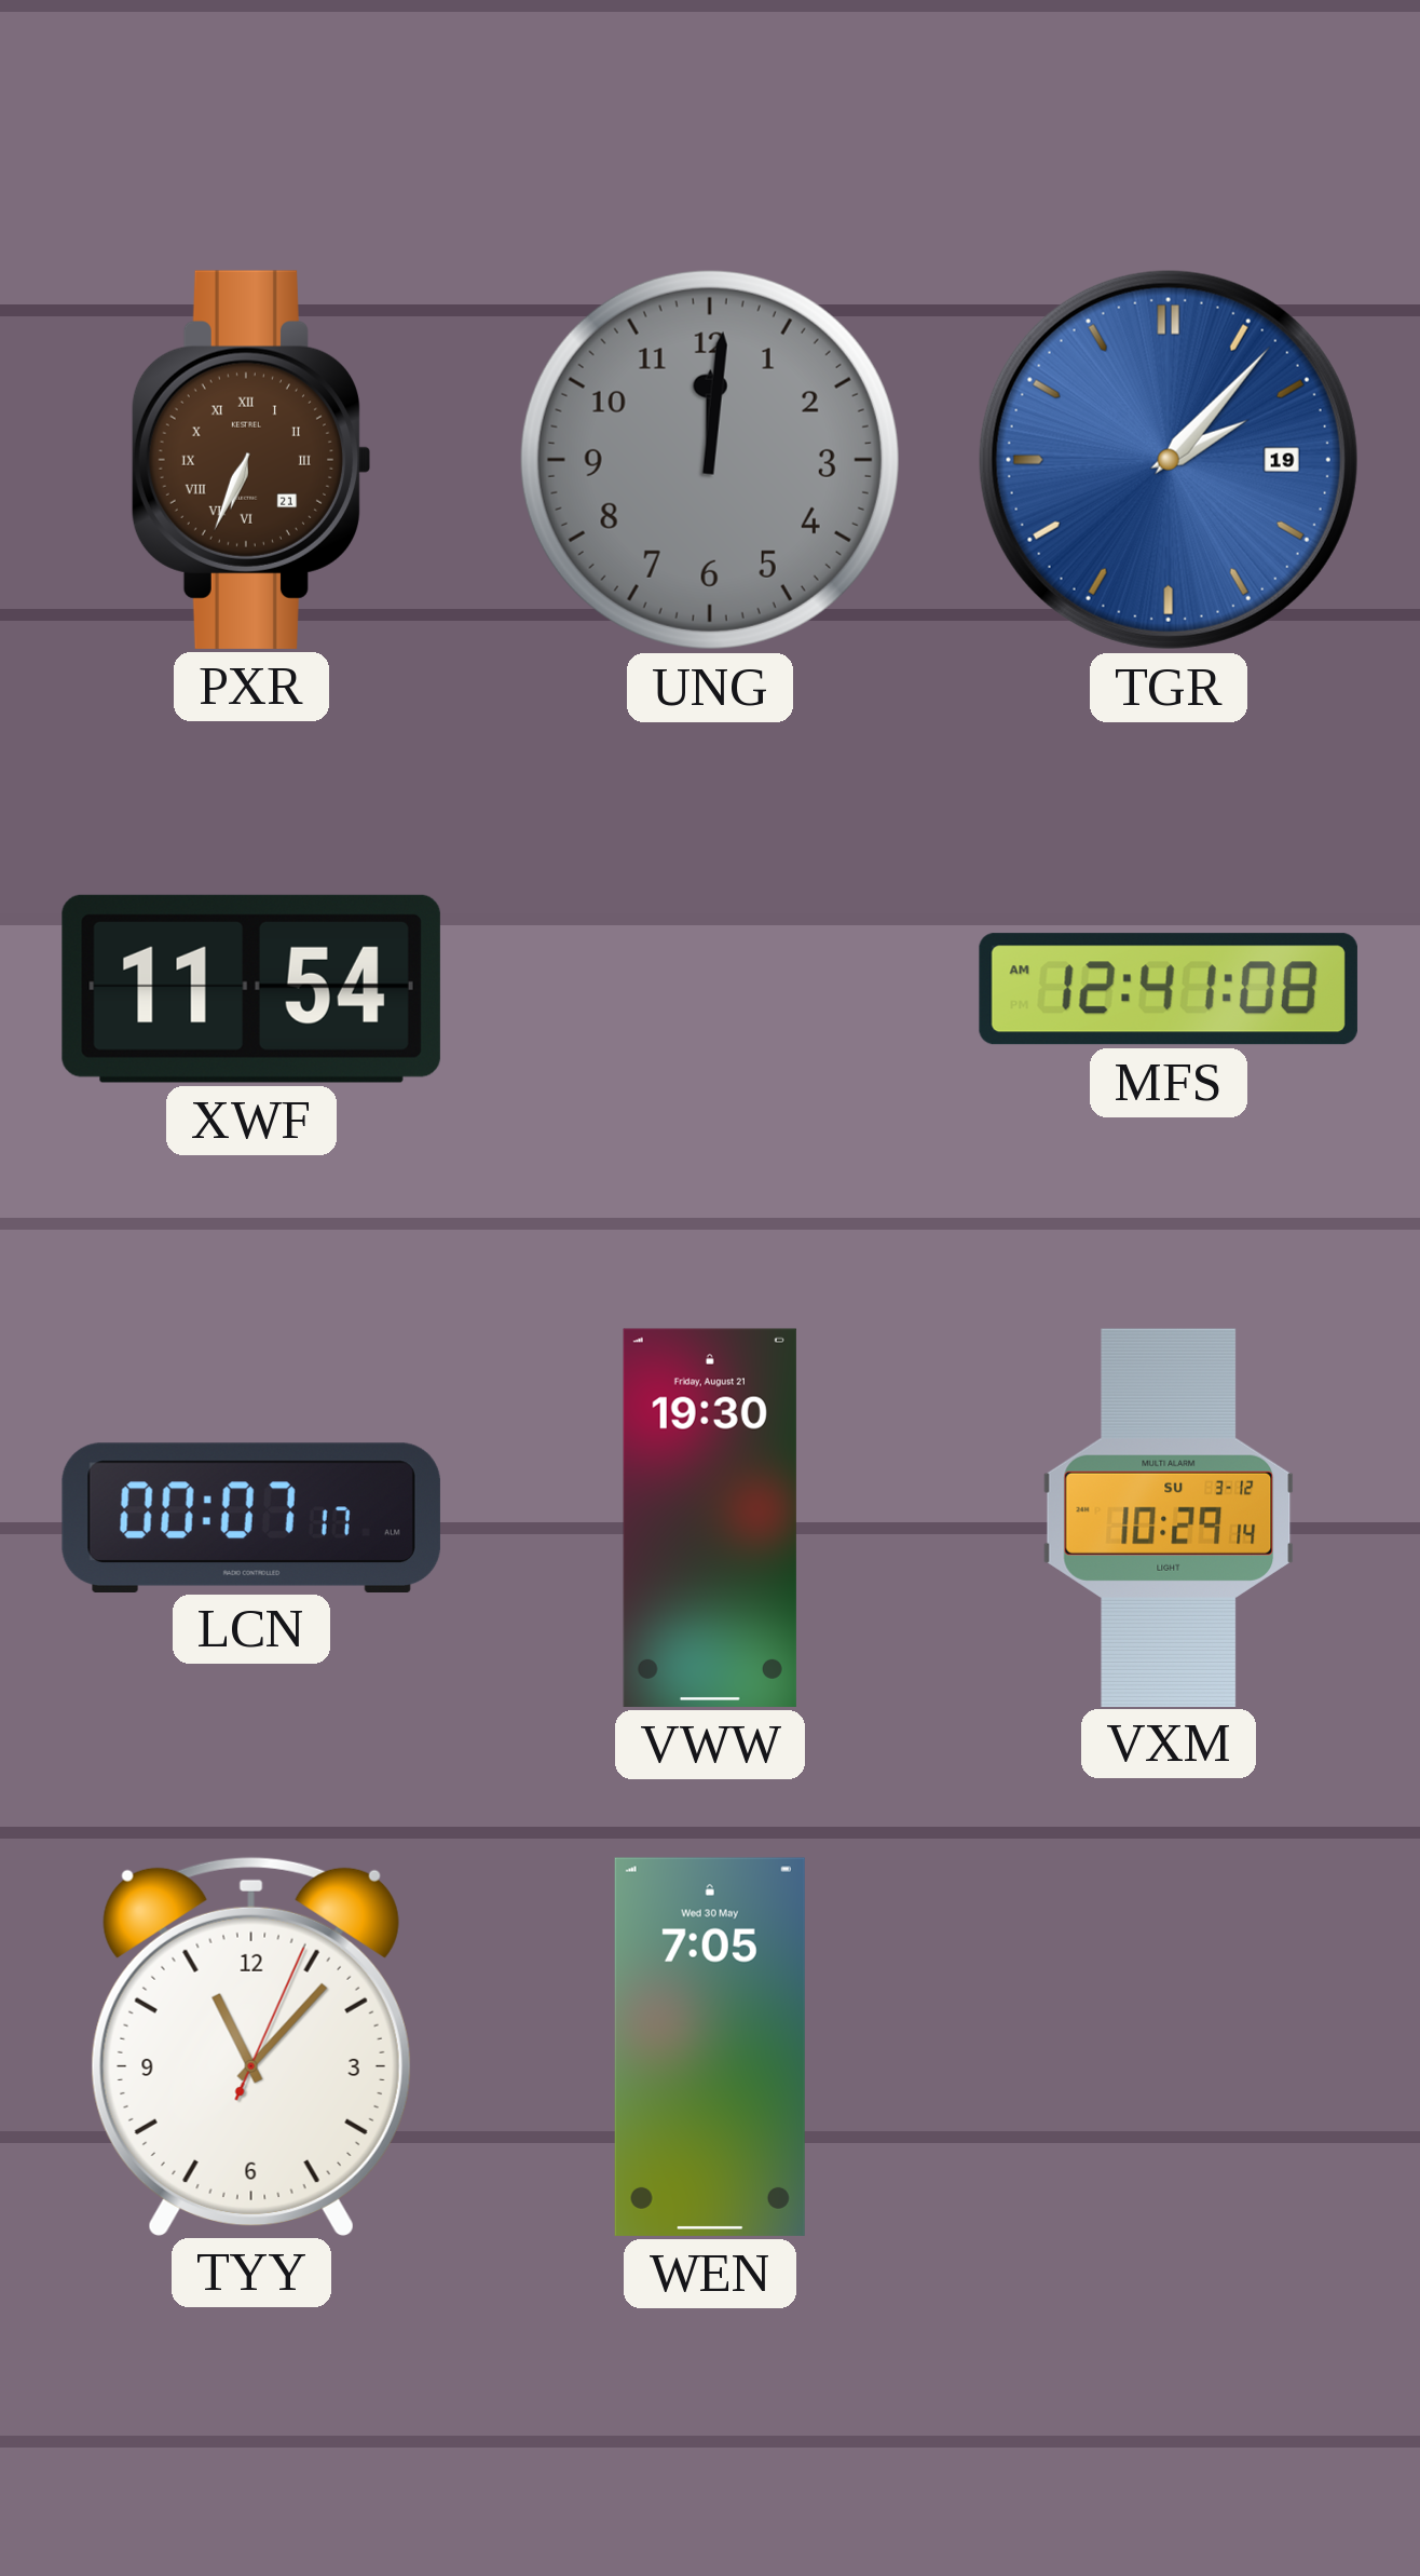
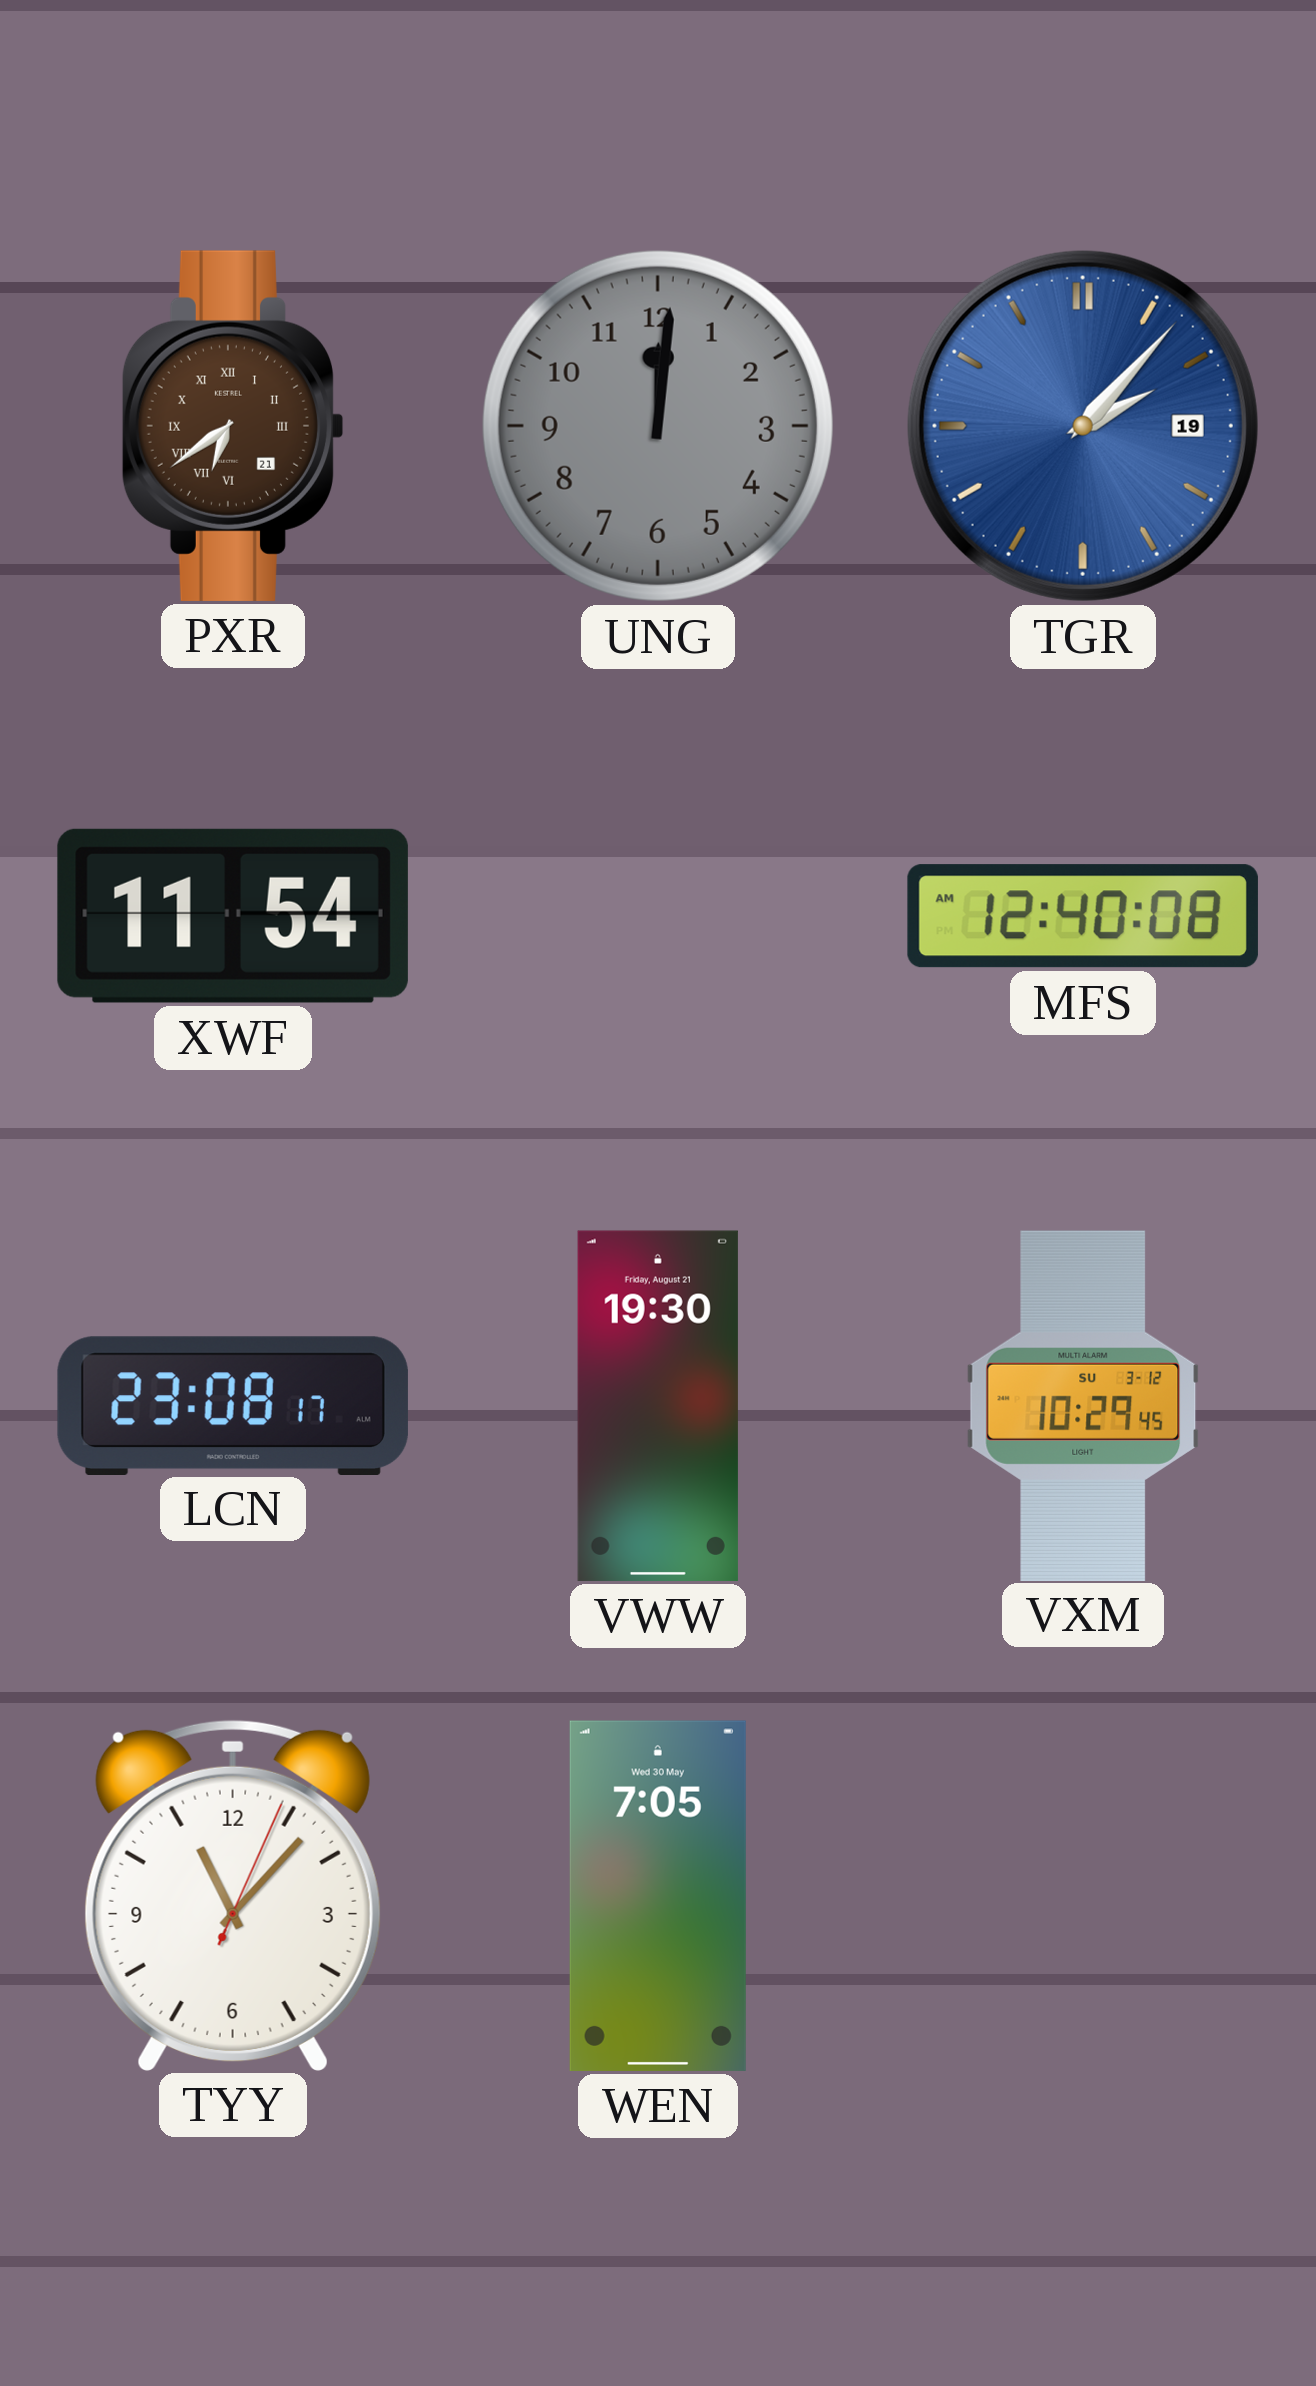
PXR: 6:34 -> 6:39 (233, 426)
MFS: 12:41 -> 12:40 (1083, 916)
LCN: 00:07 -> 23:08 (233, 1405)
VXM: 10:29:14 -> 10:29:45 (1083, 1405)
